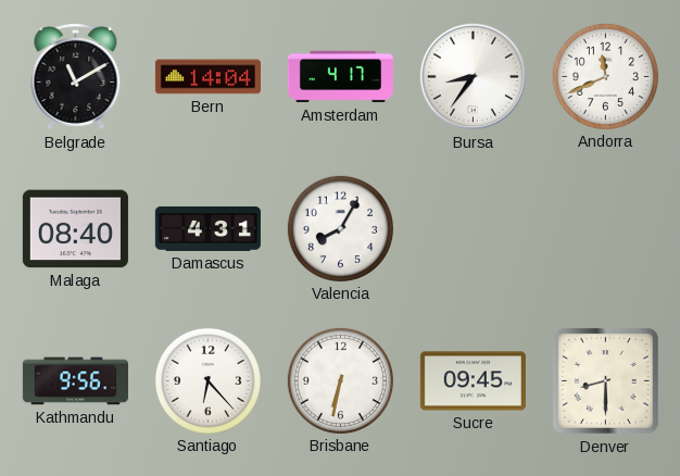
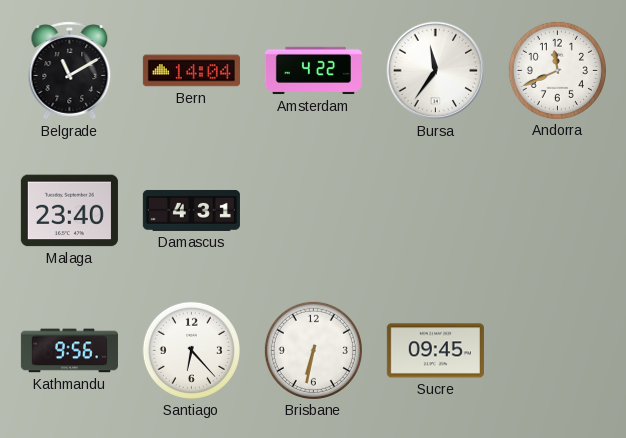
Amsterdam: 4:17 -> 4:22 (313, 71)
Bursa: 8:36 -> 11:36 (436, 71)
Malaga: 08:40 -> 23:40 (69, 211)
Valencia: 8:05 -> none (340, 228)
Denver: 8:30 -> none (605, 380)
